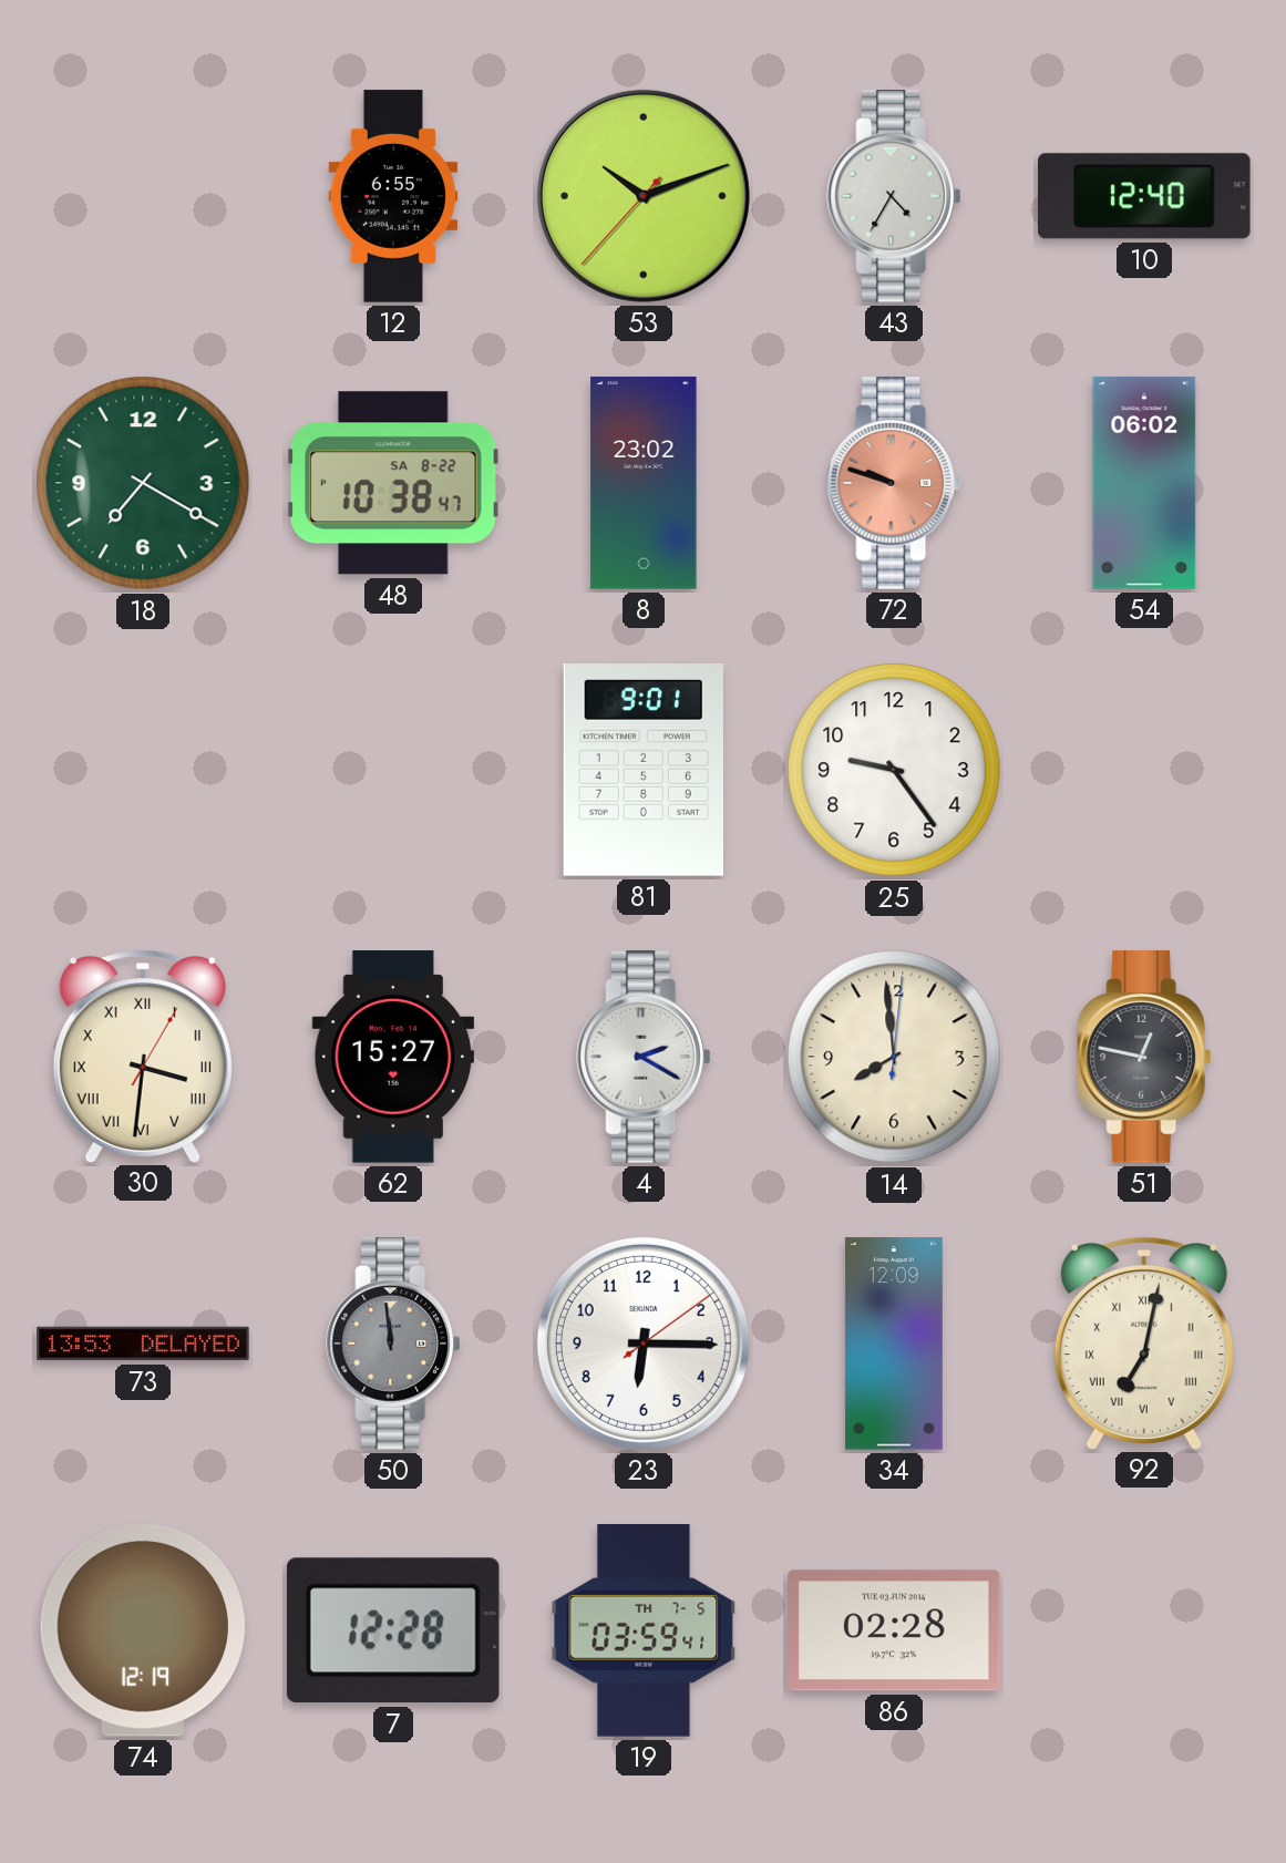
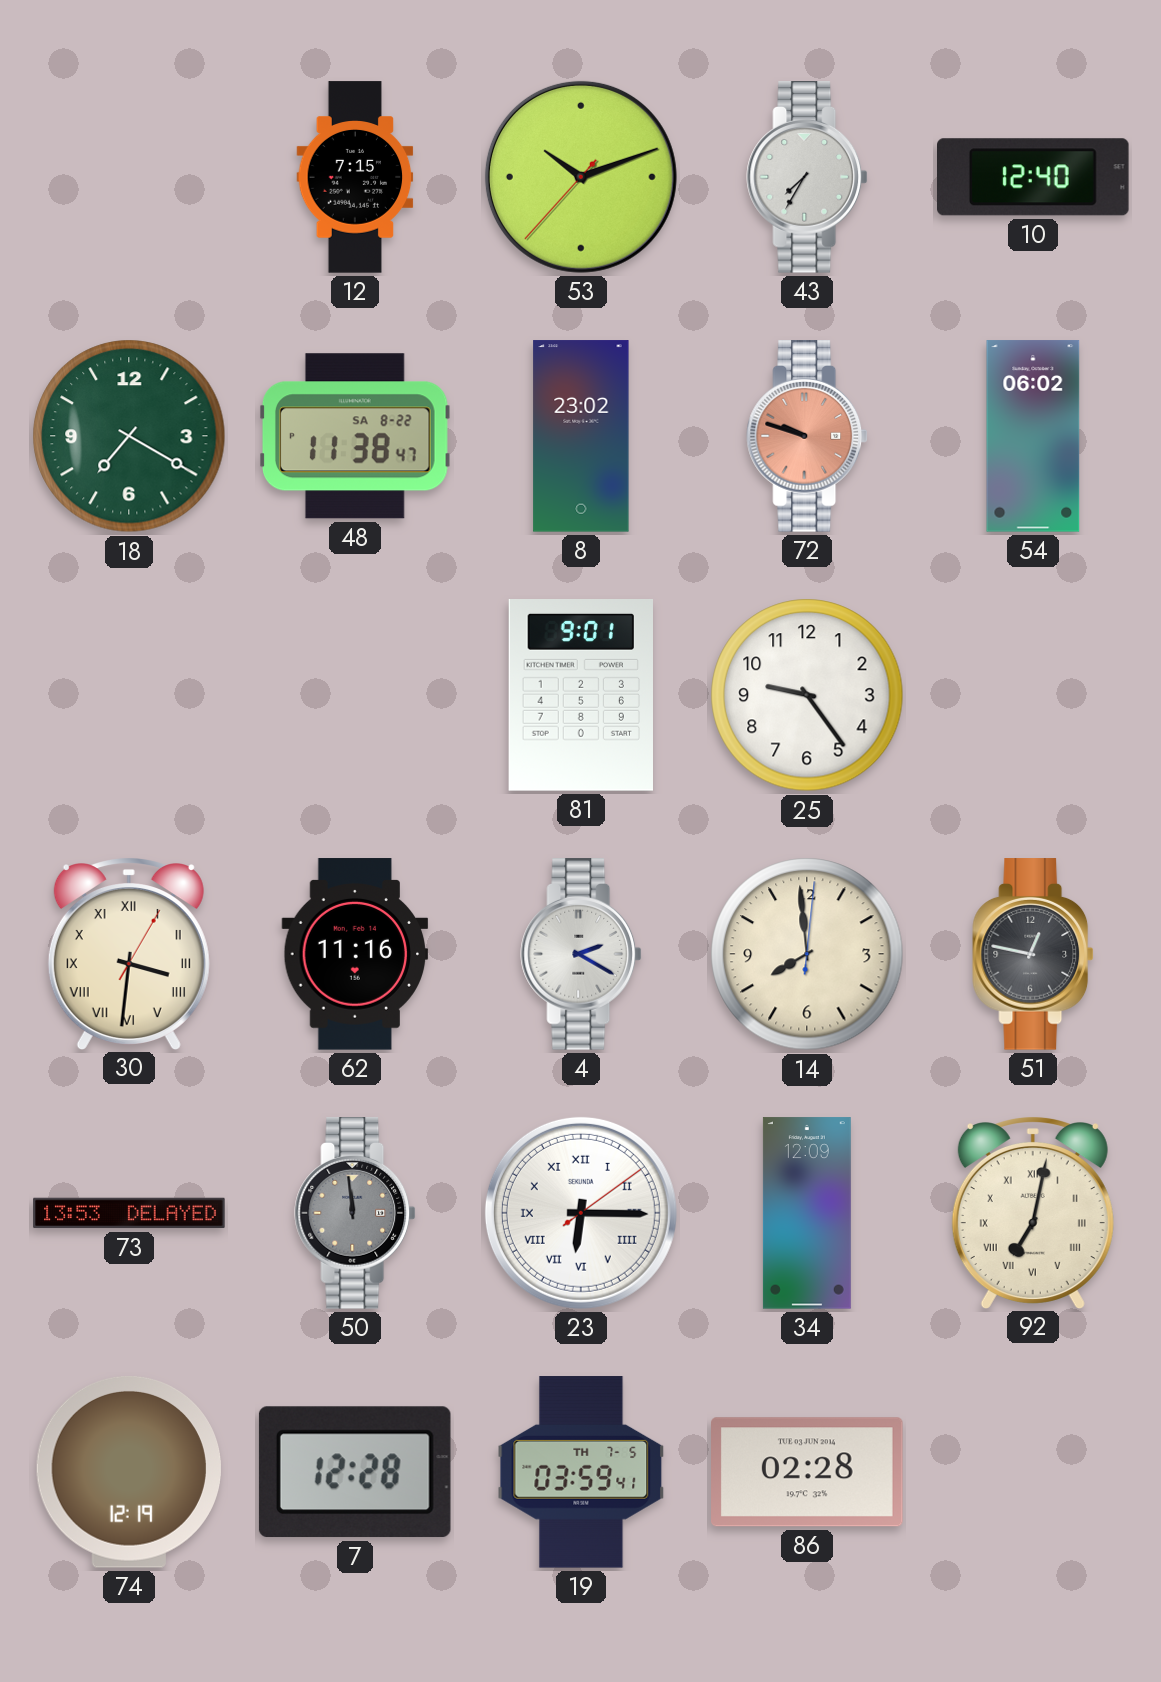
12: 6:55 -> 7:15 (355, 177)
43: 4:35 -> 7:35 (807, 177)
48: 10:38 -> 11:38 (356, 436)
62: 15:27 -> 11:16 (355, 954)
23 numerals: Arabic -> Roman (581, 1213)
